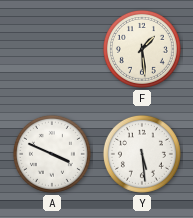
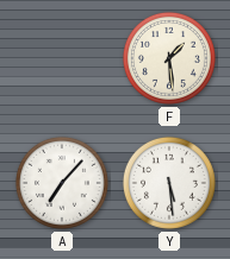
A: 3:49 -> 7:07 (62, 183)
